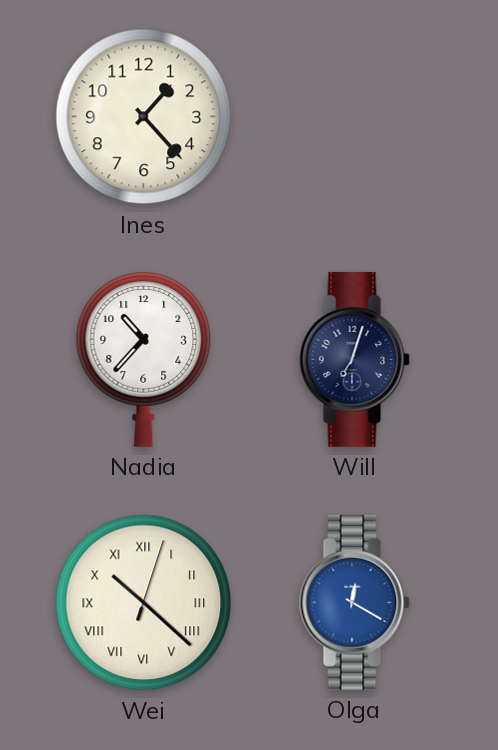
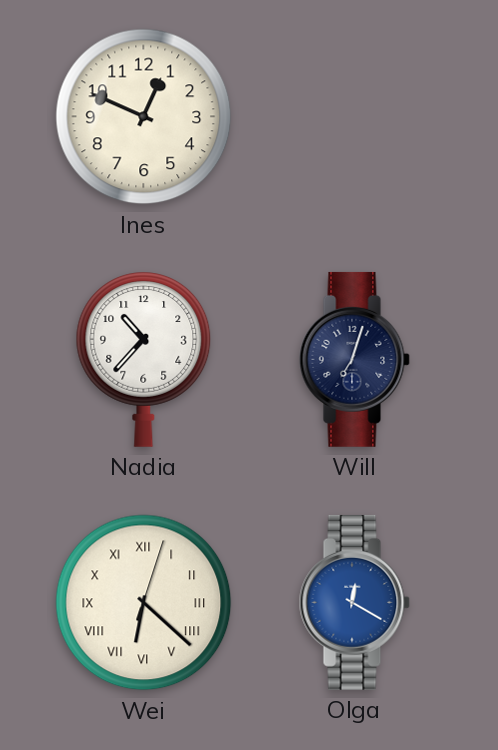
Ines: 1:23 -> 12:49 (144, 117)
Wei: 10:22 -> 6:22 (144, 603)
